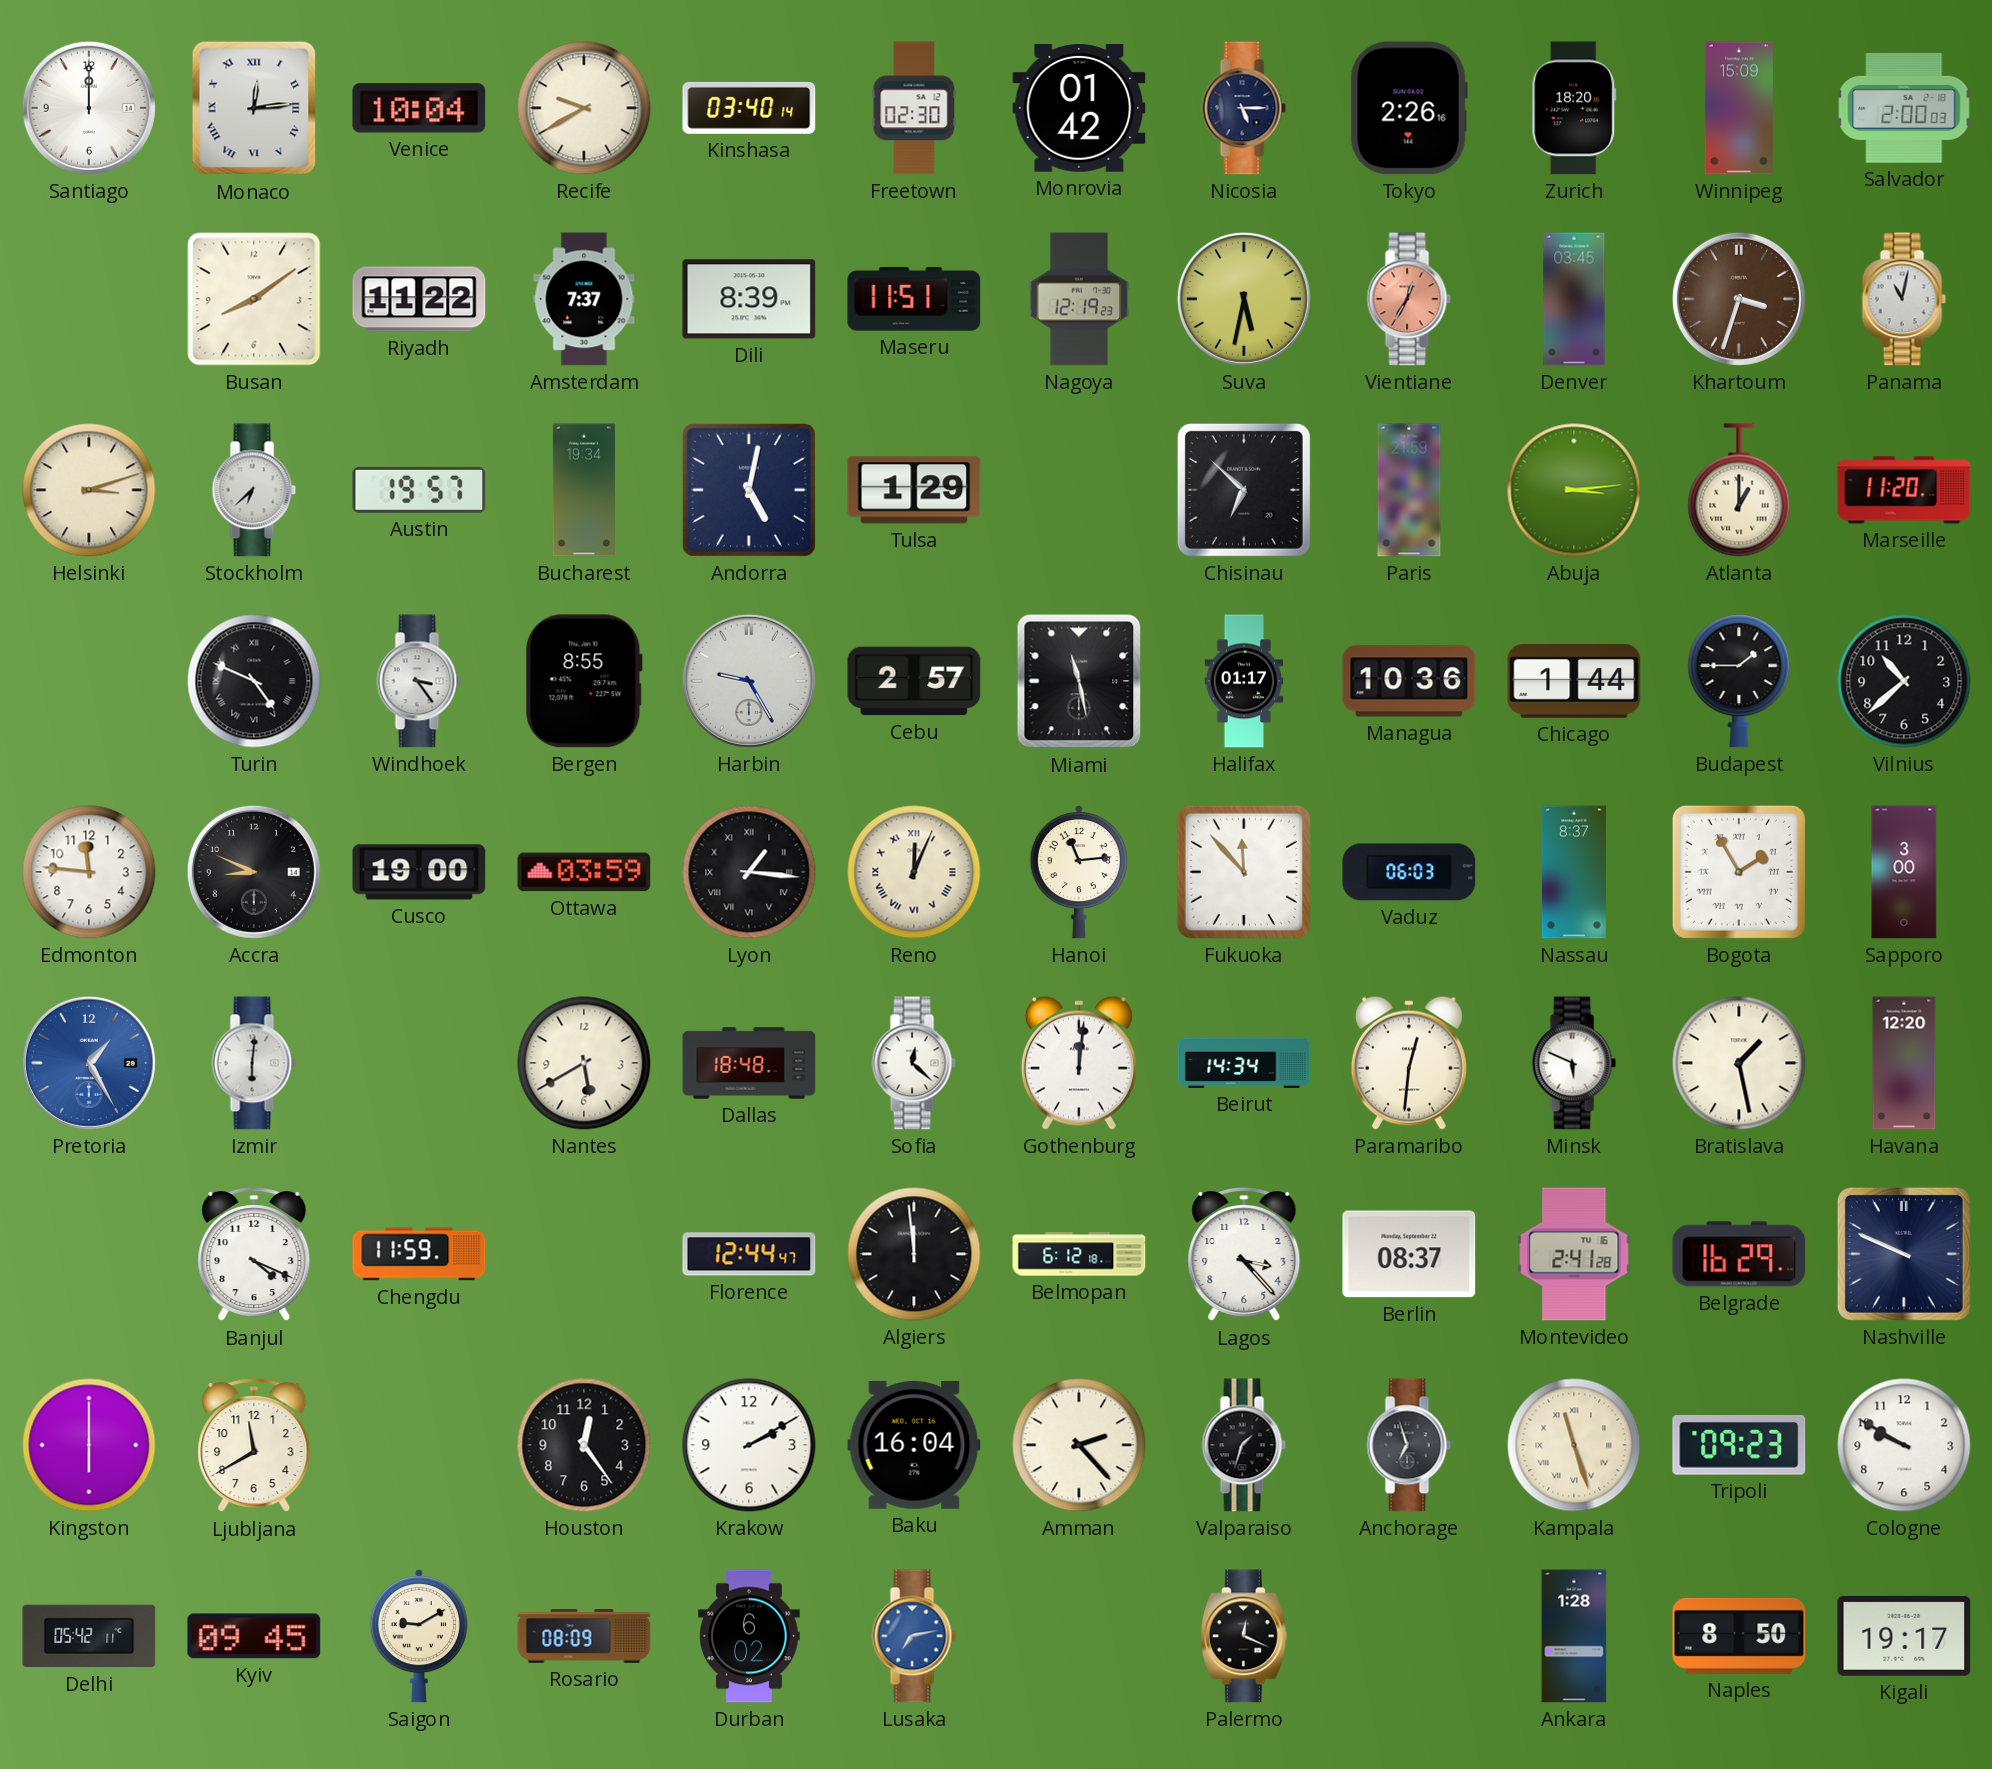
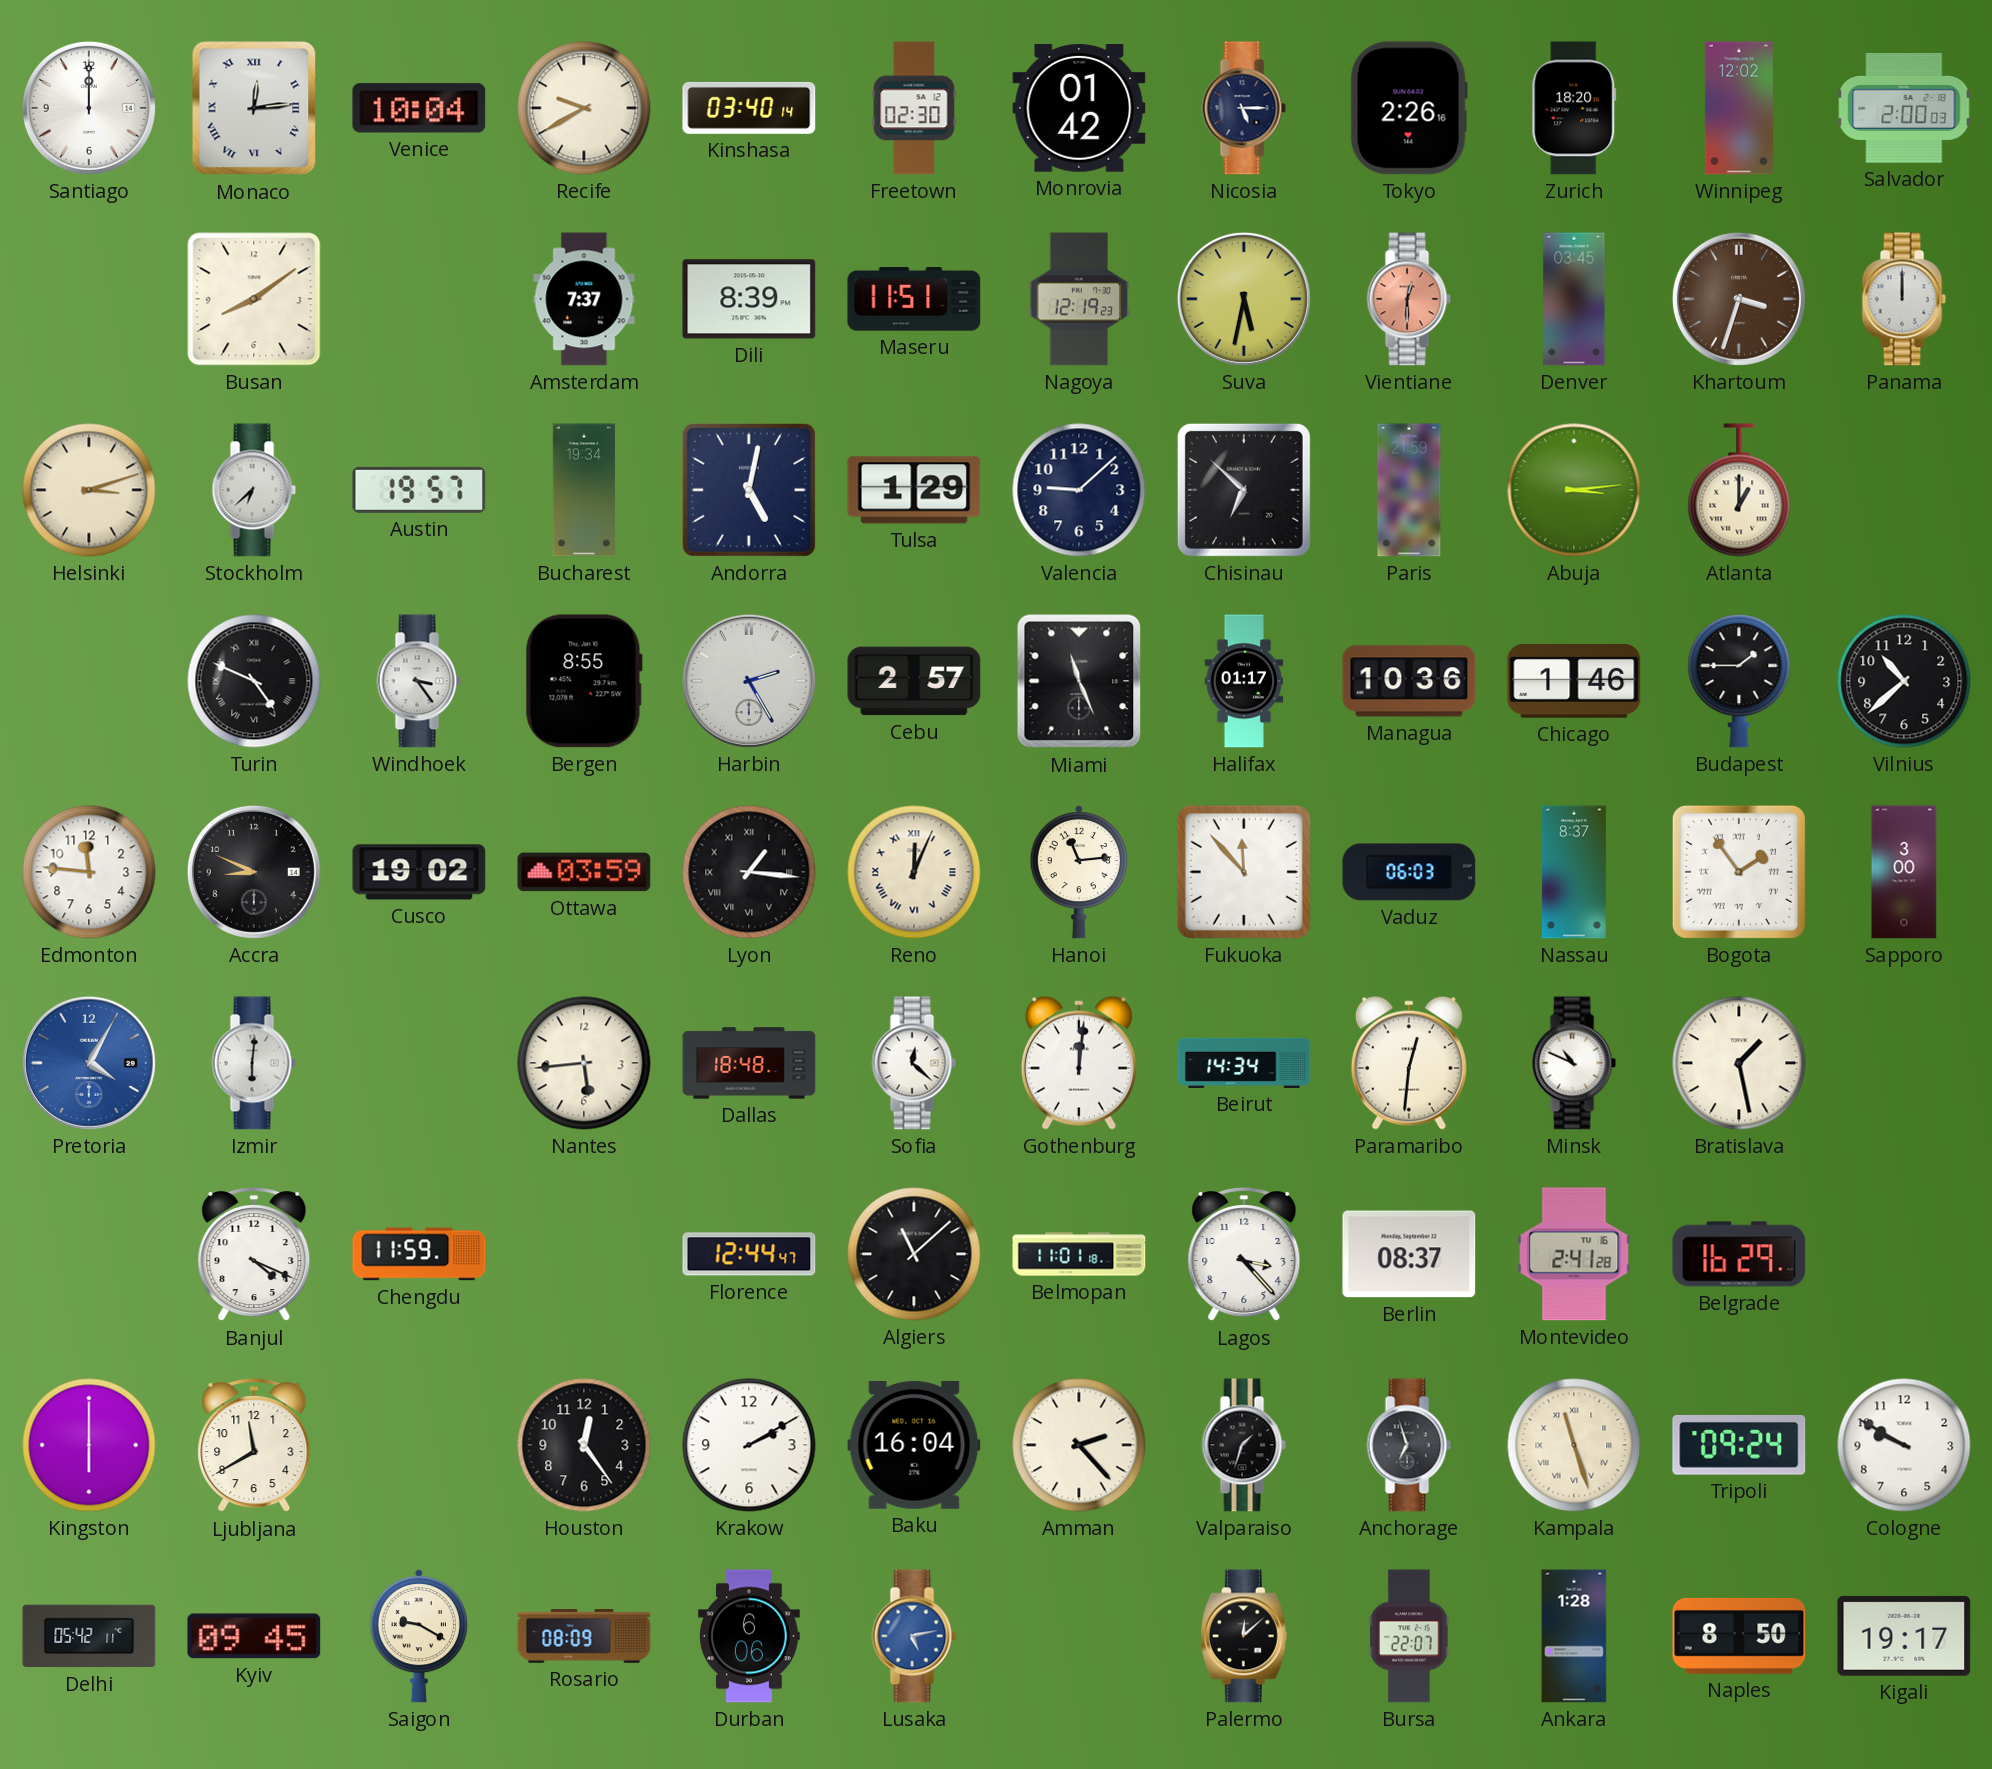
Winnipeg: 15:09 -> 12:02 (1739, 108)
Riyadh: 11:22 -> none (419, 299)
Vientiane: 12:35 -> 12:30 (1409, 299)
Panama: 11:02 -> 12:00 (1904, 299)
Valencia: none -> 9:08 (1079, 490)
Marseille: 11:20 -> none (1904, 490)
Harbin: 9:25 -> 2:25 (749, 681)
Miami: 11:28 -> 11:26 (1079, 681)
Chicago: 1:44 -> 1:46 (1574, 682)
Cusco: 19:00 -> 19:02 (419, 872)
Bogota: 1:55 -> 1:54 (1739, 872)
Pretoria: 1:25 -> 4:05 (89, 1063)
Nantes: 5:40 -> 5:44 (584, 1063)
Minsk: 5:49 -> 10:49 (1574, 1063)
Havana: 12:20 -> none (1904, 1063)
Algiers: 11:59 -> 11:08 (914, 1254)
Belmopan: 6:12 -> 11:01 (1079, 1254)
Nashville: 9:49 -> none (1904, 1254)
Tripoli: 09:23 -> 09:24 (1739, 1445)
Saigon: 9:10 -> 9:20 (419, 1636)
Durban: 6:02 -> 6:06 (750, 1636)
Lusaka: 7:13 -> 5:13 (914, 1636)
Palermo: 12:19 -> 12:08 (1244, 1636)
Bursa: none -> 22:07 (1409, 1636)
